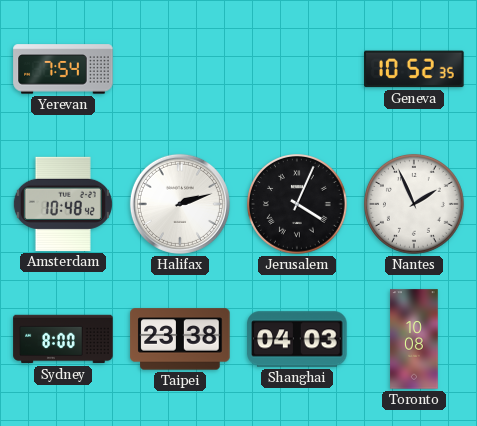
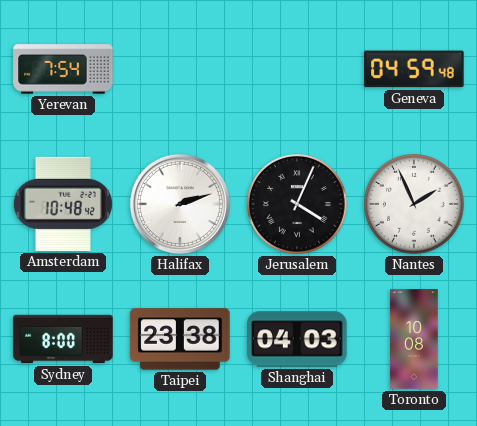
Geneva: 10:52 -> 04:59 (414, 69)
